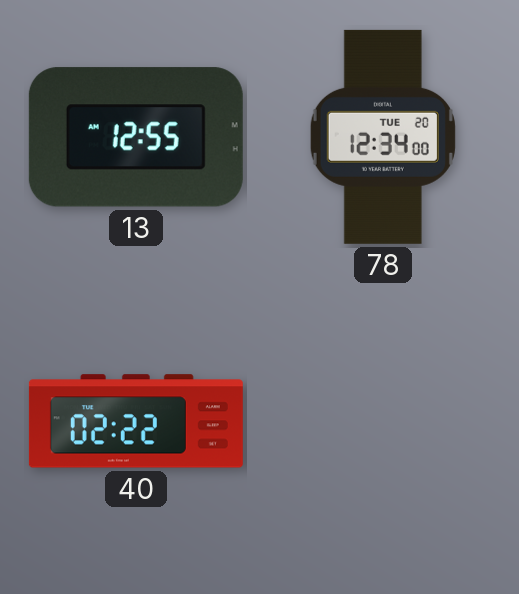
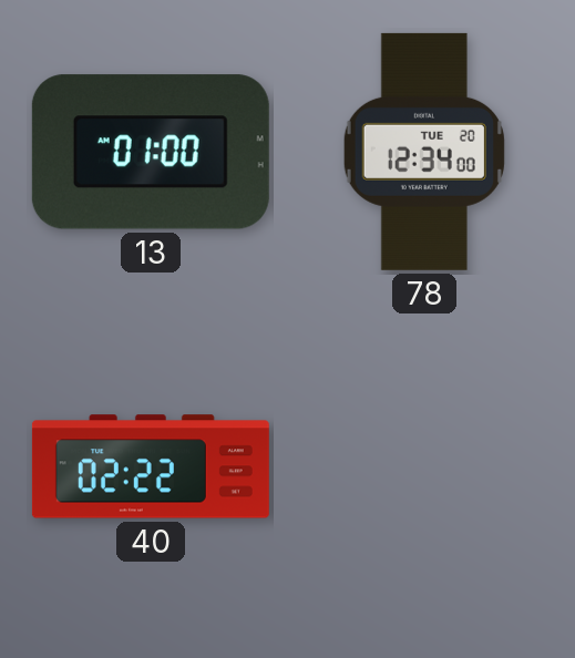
13: 12:55 -> 01:00 (151, 152)
